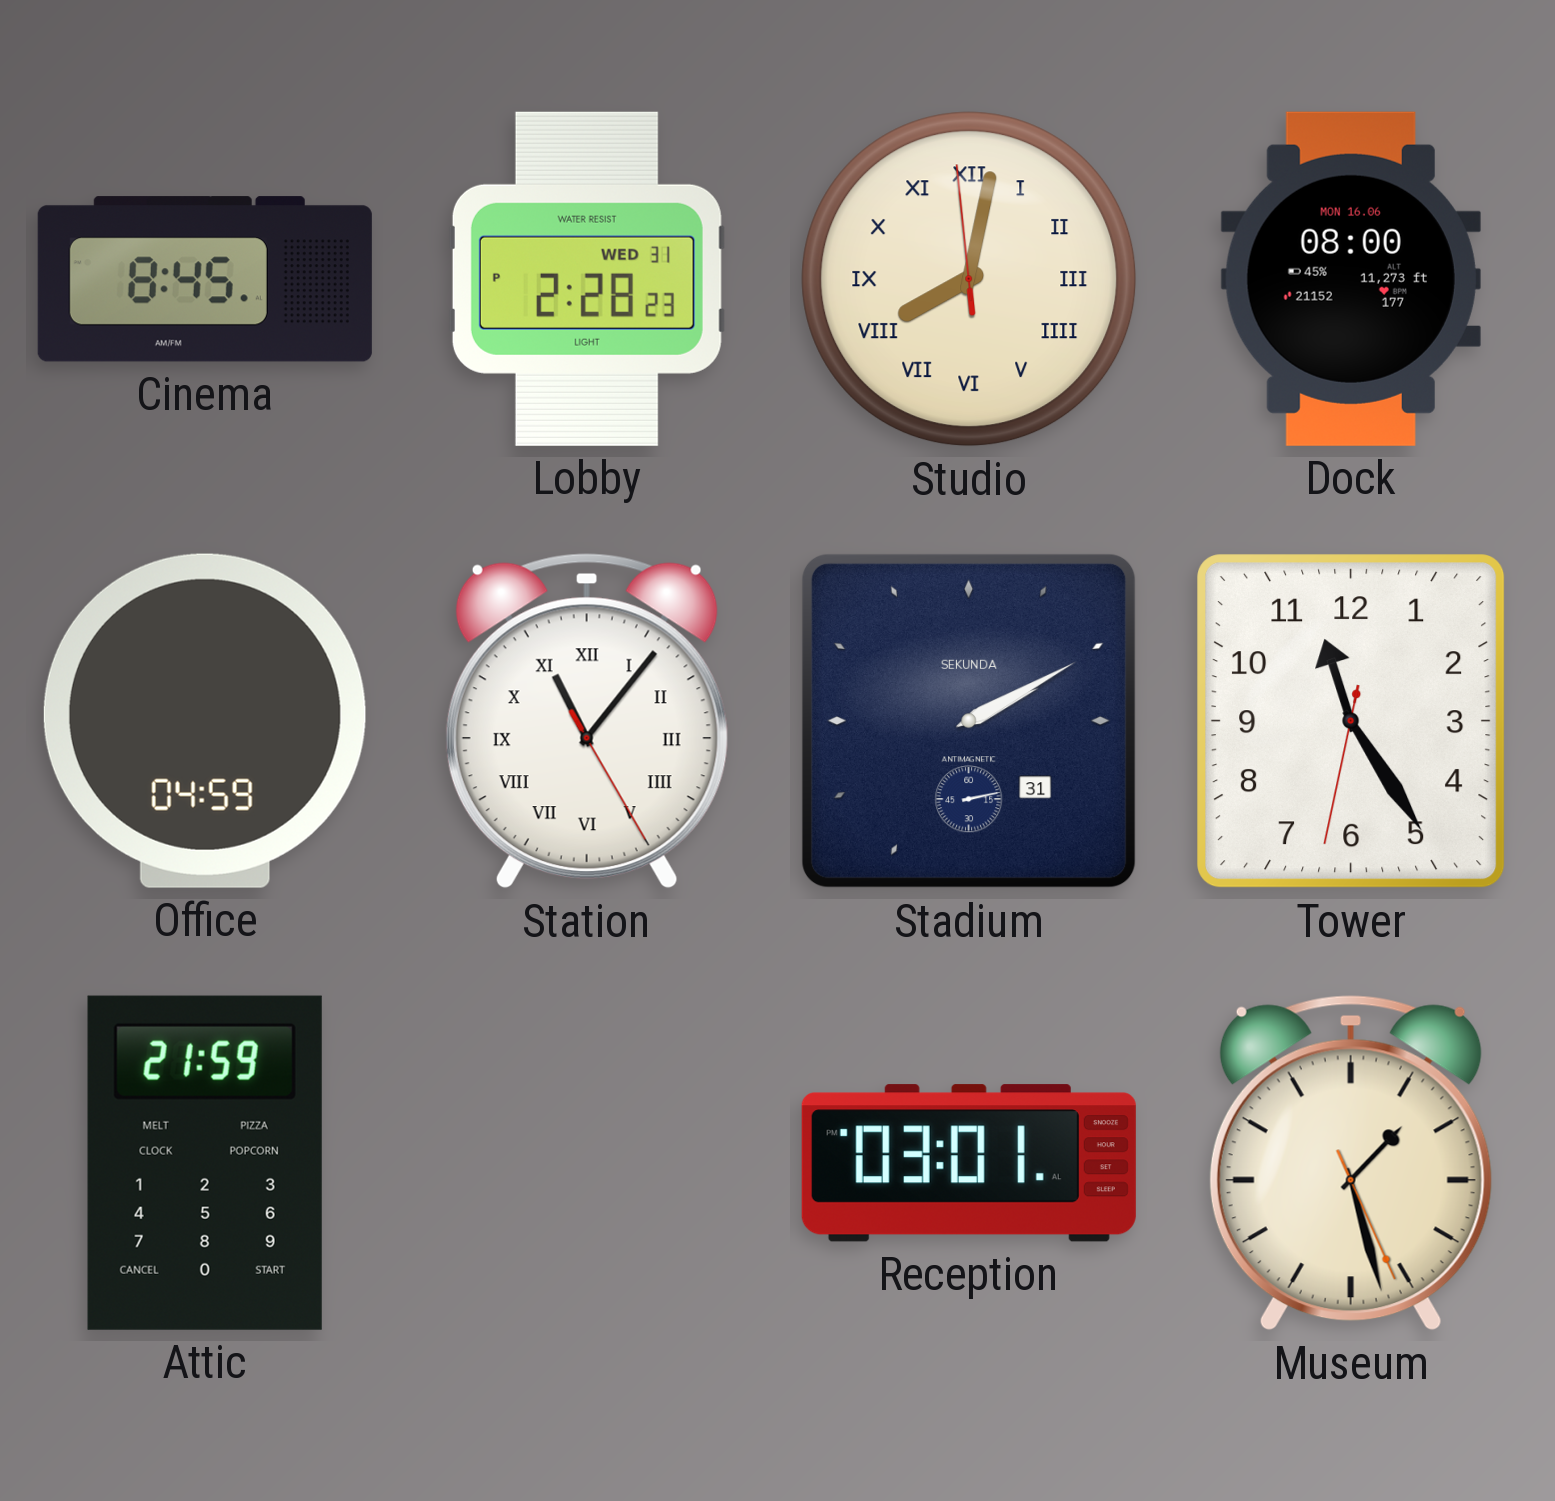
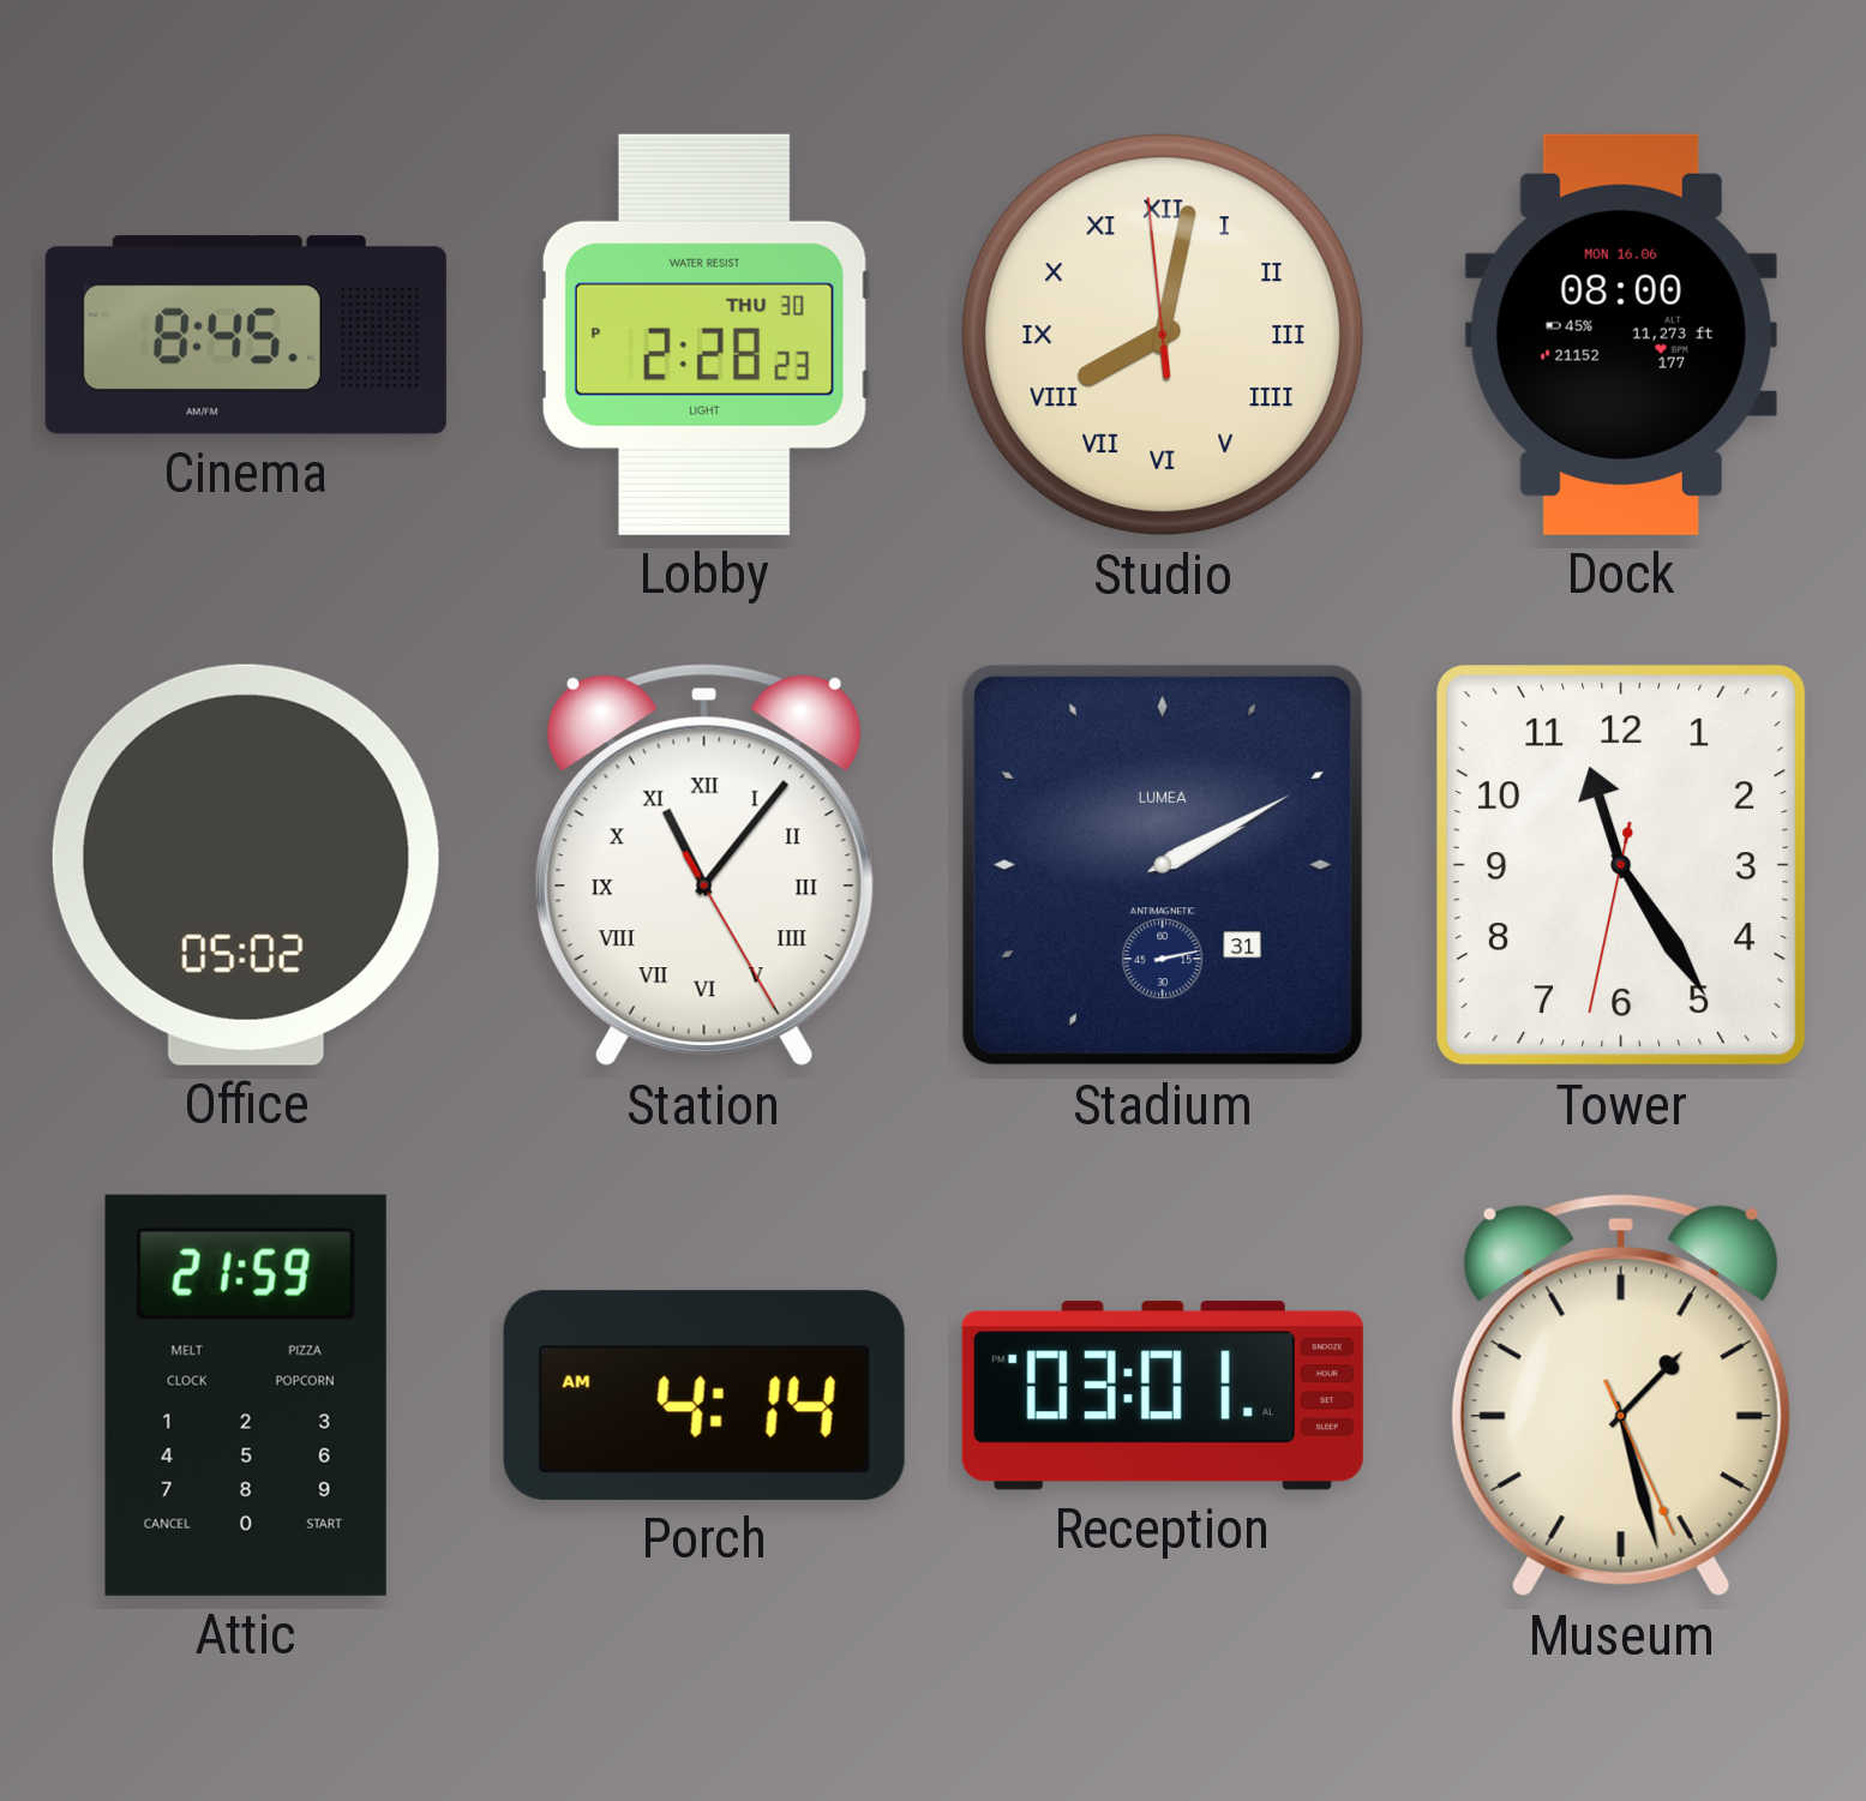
Lobby date: WED 31 -> THU 30 (704, 335)
Office: 04:59 -> 05:02 (246, 865)
Stadium brand: SEKUNDA -> LUMEA (1163, 865)
Porch: none -> 4:14 (704, 1395)
